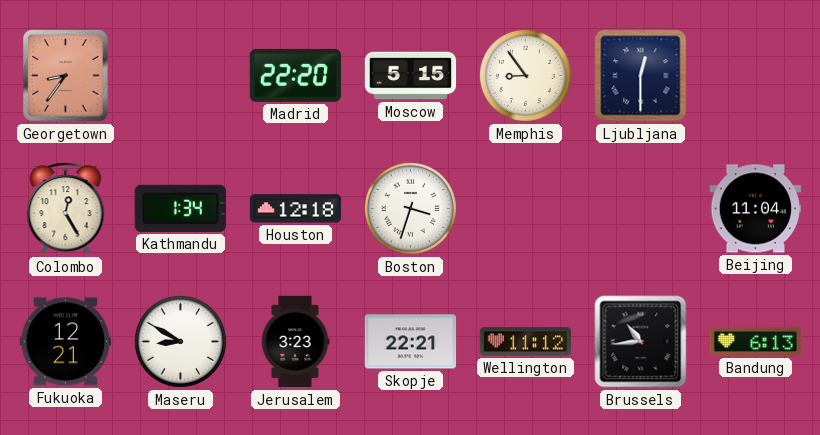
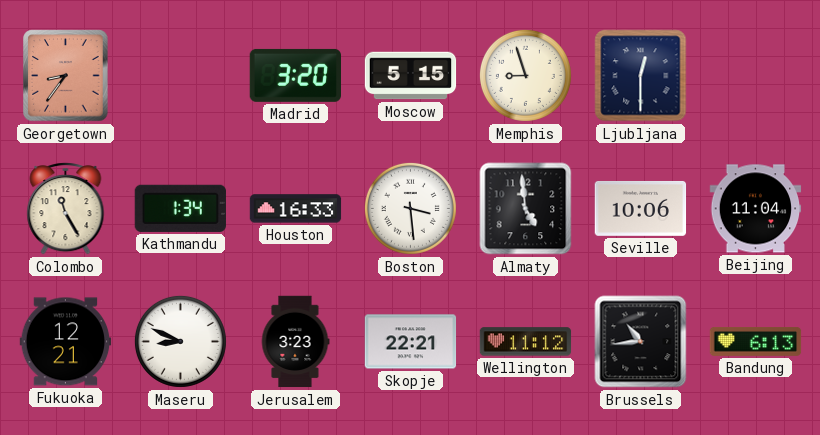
Madrid: 22:20 -> 3:20 (295, 75)
Memphis: 8:54 -> 8:57 (525, 75)
Colombo: 12:25 -> 11:25 (66, 209)
Houston: 12:18 -> 16:33 (296, 209)
Boston: 3:33 -> 3:29 (410, 208)
Almaty: none -> 4:59 (526, 209)
Seville: none -> 10:06 (641, 208)
Maseru: 8:50 -> 8:49 (180, 341)
